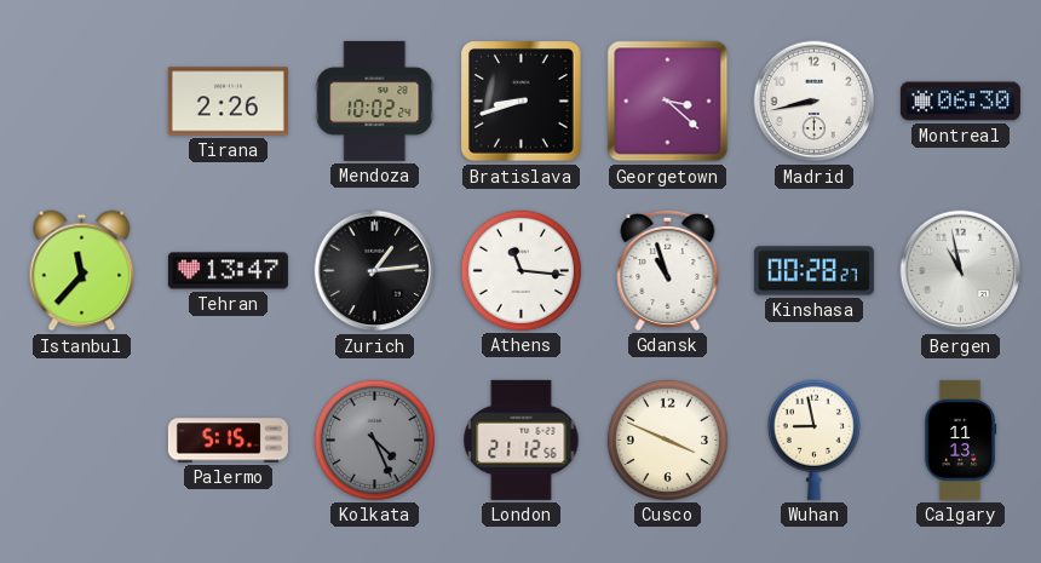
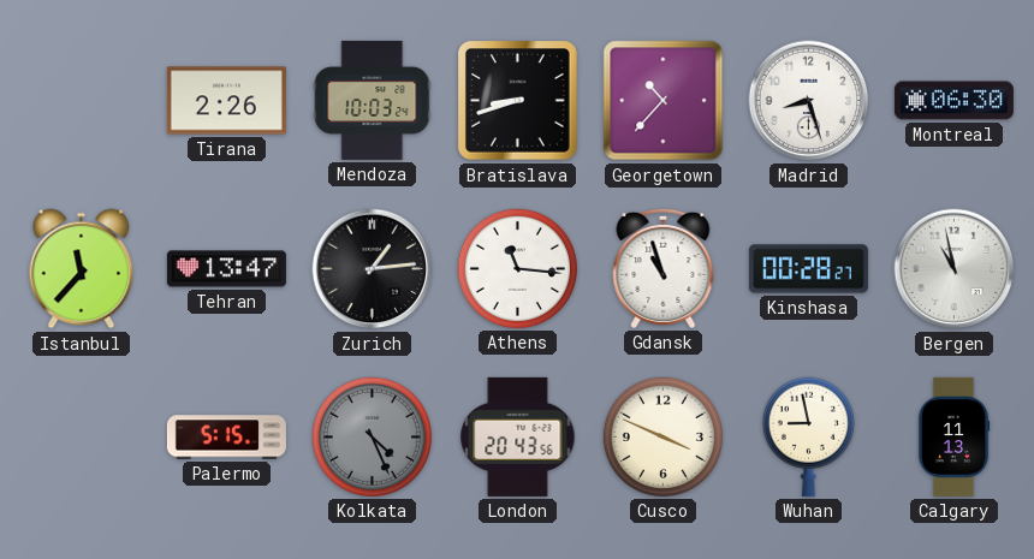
Mendoza: 10:02 -> 10:03 (373, 100)
Georgetown: 3:22 -> 10:37 (664, 101)
Madrid: 8:43 -> 8:27 (809, 101)
London: 21:12 -> 20:43 (518, 436)
